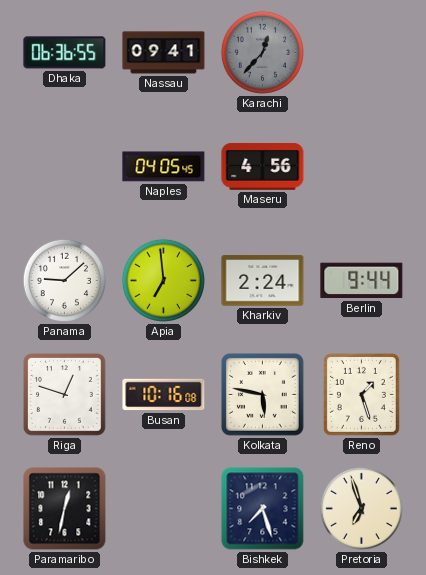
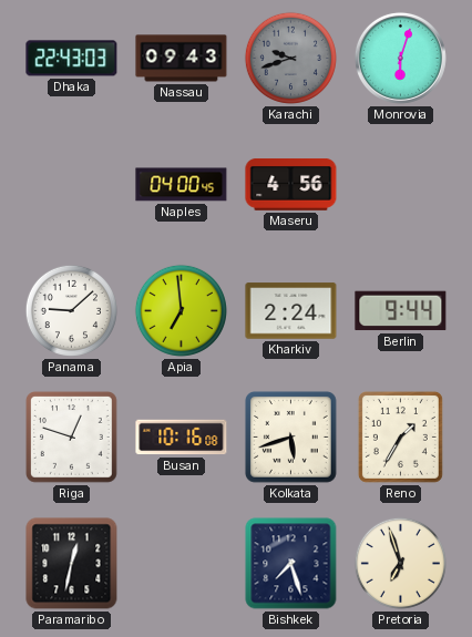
Dhaka: 06:36 -> 22:43 (72, 59)
Nassau: 09:41 -> 09:43 (182, 59)
Karachi: 12:37 -> 9:42 (290, 58)
Monrovia: none -> 6:03 (400, 58)
Naples: 04:05 -> 04:00 (182, 185)
Kolkata: 5:47 -> 5:42 (291, 438)
Reno: 1:27 -> 1:35 (400, 436)
